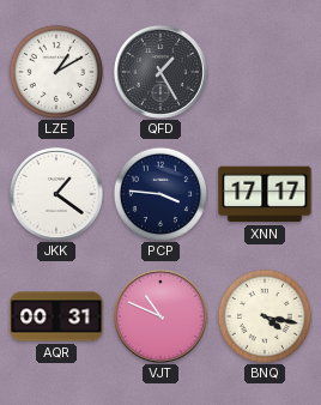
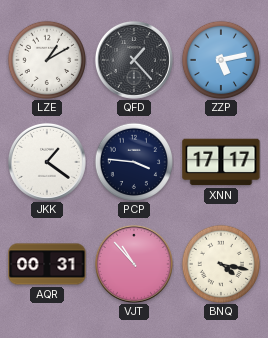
QFD: 1:25 -> 1:23 (134, 60)
ZZP: none -> 5:13 (220, 59)
VJT: 10:49 -> 10:53 (134, 264)
